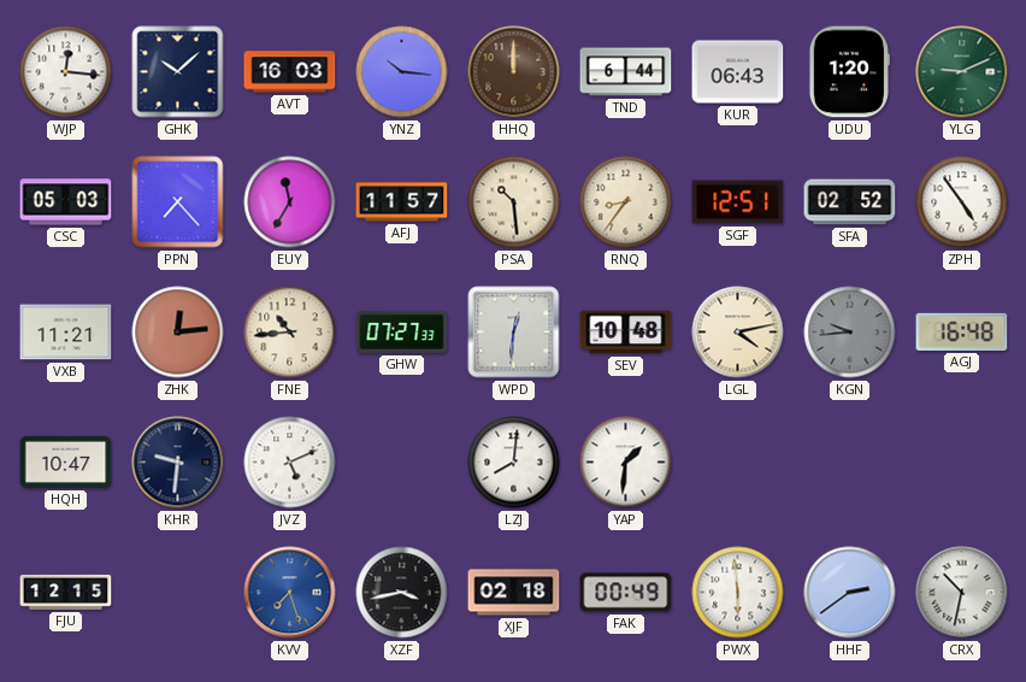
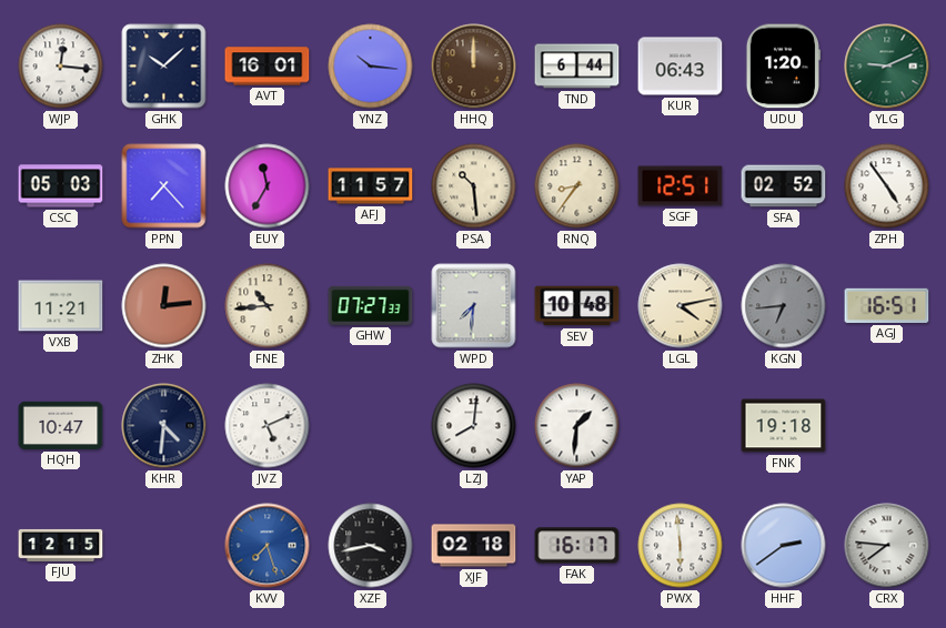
AVT: 16:03 -> 16:01 (268, 67)
WPD: 12:31 -> 7:31 (474, 306)
KGN: 9:44 -> 6:44 (784, 306)
AGJ: 16:48 -> 16:51 (887, 305)
KHR: 9:31 -> 4:31 (164, 426)
FNK: none -> 19:18 (784, 426)
FAK: 00:49 -> 16:17 (577, 546)
CRX: 10:32 -> 7:46 (887, 546)
